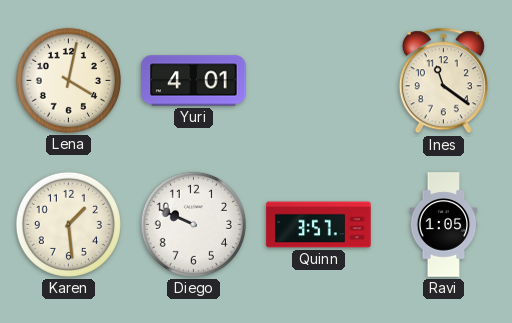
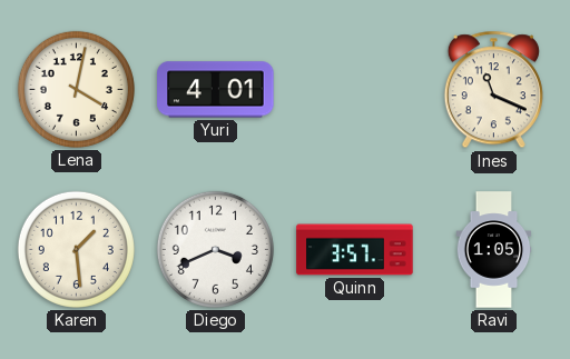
Ines: 11:21 -> 11:19 (493, 90)
Diego: 9:49 -> 3:41 (215, 249)
